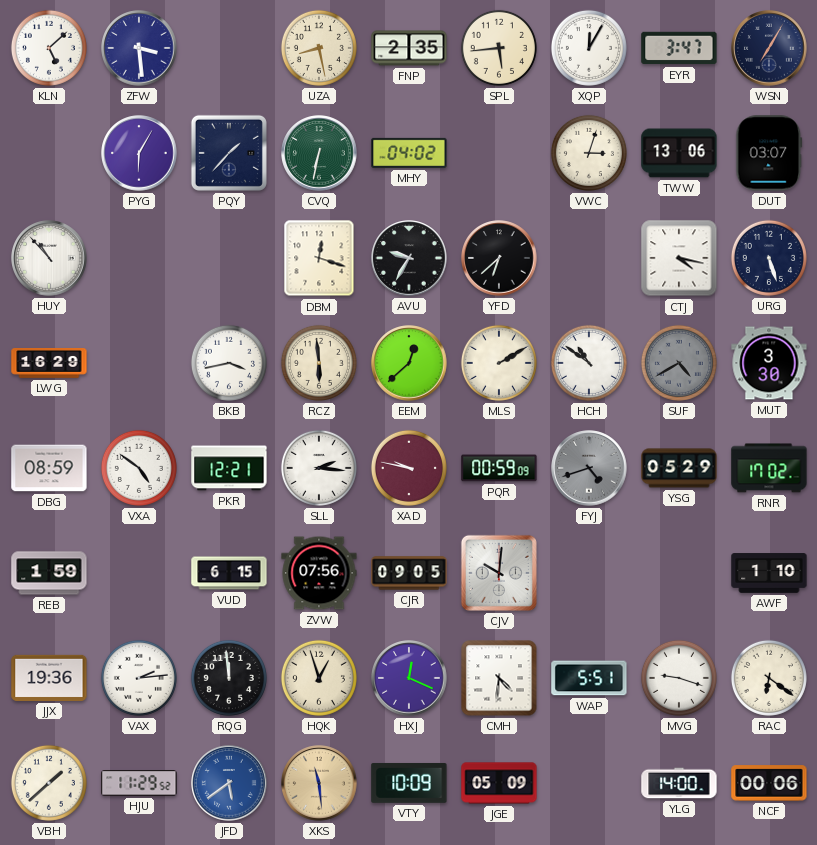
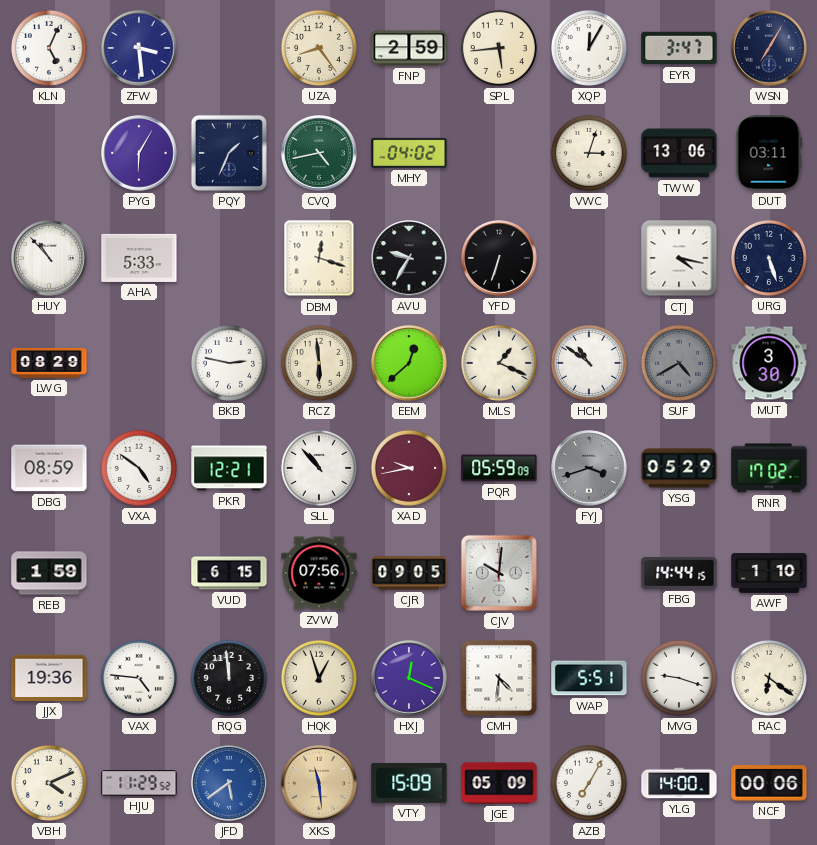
KLN: 5:08 -> 5:04 (49, 48)
UZA: 8:28 -> 8:24 (319, 48)
FNP: 2:35 -> 2:59 (409, 48)
PQY: 1:37 -> 1:34 (229, 153)
CVQ: 6:32 -> 4:43 (319, 153)
DUT: 03:07 -> 03:11 (769, 153)
AHA: none -> 5:33 (139, 258)
YFD: 6:38 -> 6:33 (499, 258)
LWG: 16:29 -> 08:29 (49, 364)
BKB: 3:43 -> 2:47 (229, 363)
MLS: 2:10 -> 1:19 (499, 363)
SLL: 2:16 -> 10:53 (319, 468)
XAD: 9:47 -> 9:43 (409, 468)
PQR: 00:59 -> 05:59 (499, 468)
FYJ: 4:42 -> 3:42 (589, 468)
FBG: none -> 14:44 (679, 573)
VAX: 2:14 -> 4:46 (139, 678)
VBH: 1:38 -> 4:11 (49, 783)
VTY: 10:09 -> 15:09 (409, 783)
AZB: none -> 7:05 (589, 783)
